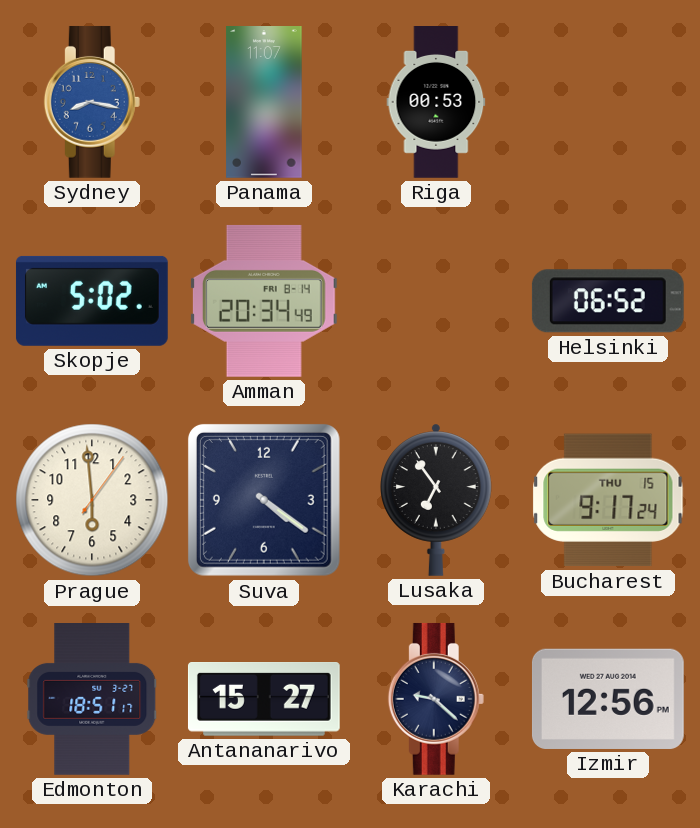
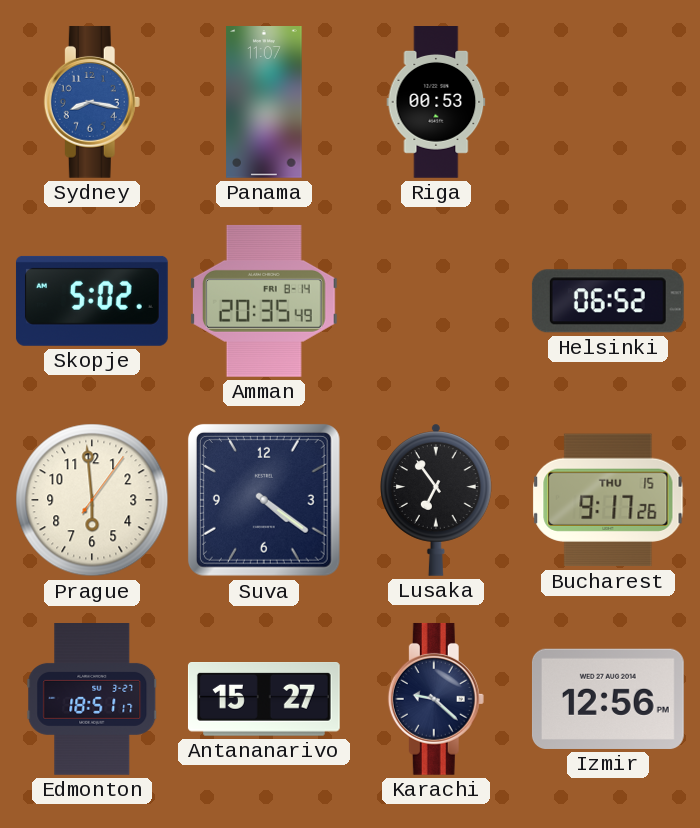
Amman: 20:34 -> 20:35 (264, 301)
Bucharest: 9:17:24 -> 9:17:26 (608, 500)
